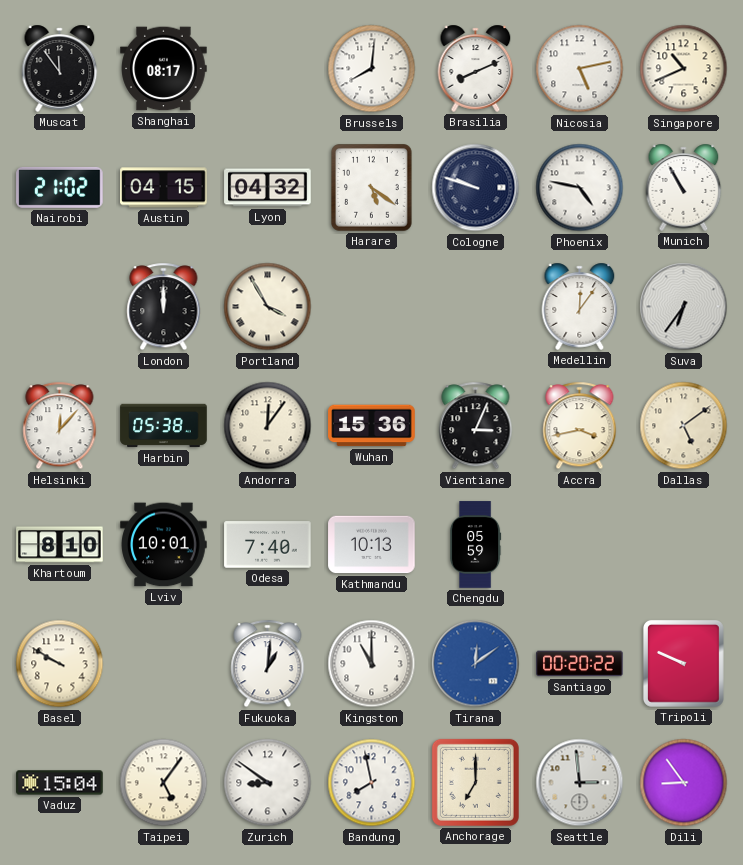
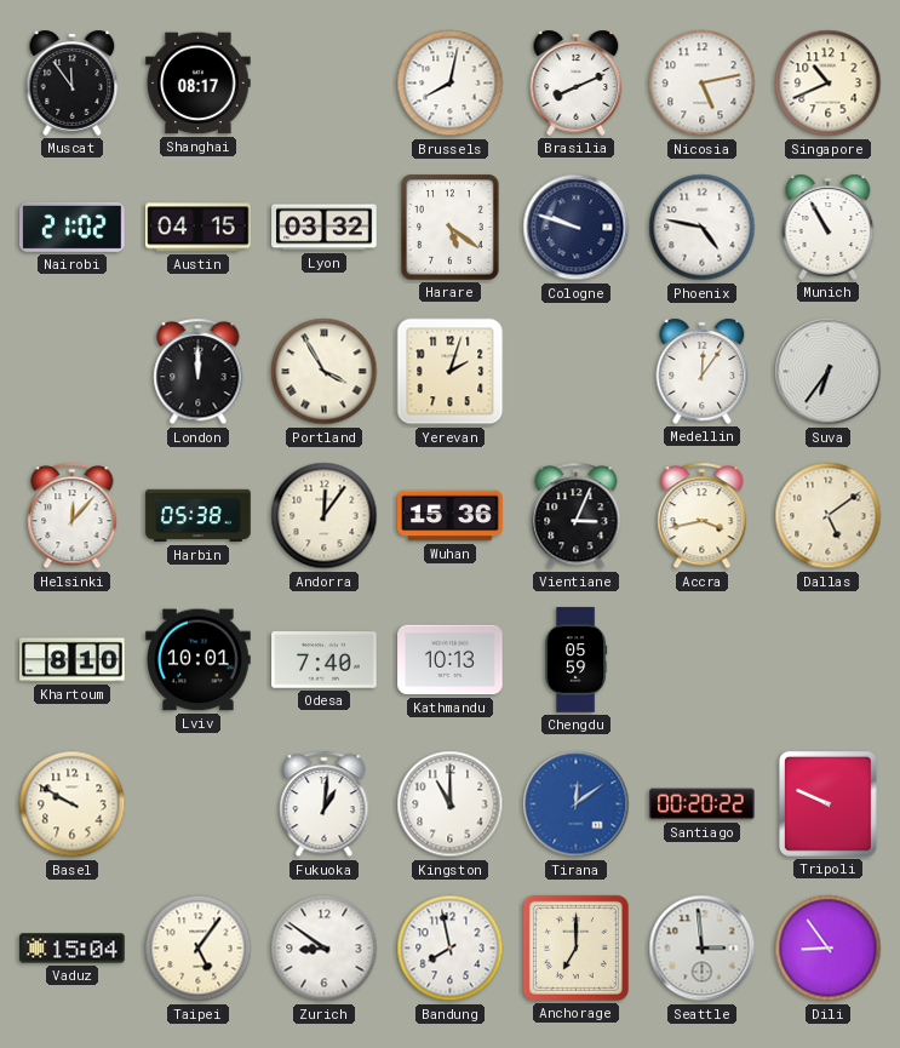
Brussels: 8:01 -> 8:02 (451, 84)
Lyon: 04:32 -> 03:32 (325, 228)
Yerevan: none -> 2:03 (451, 372)
